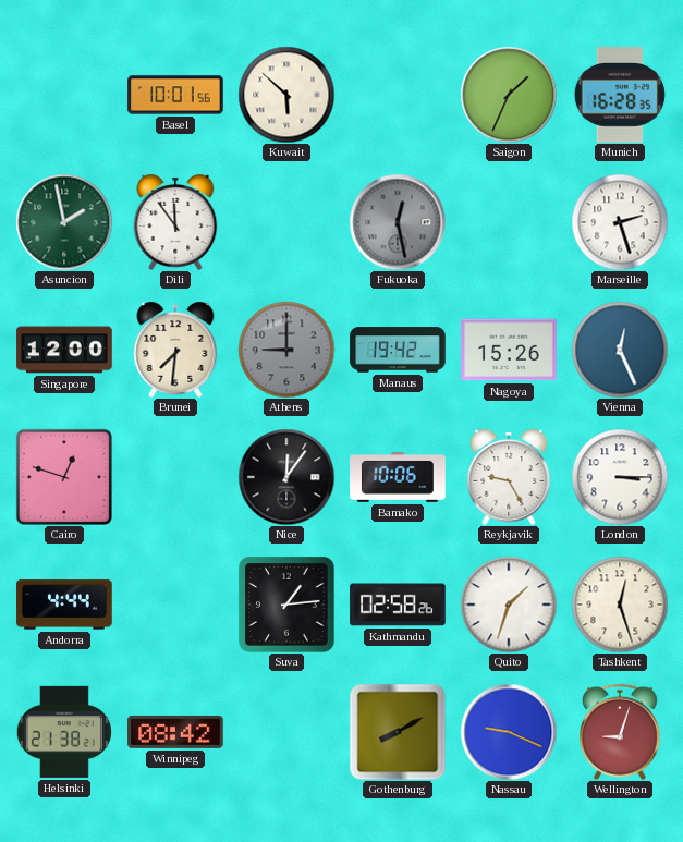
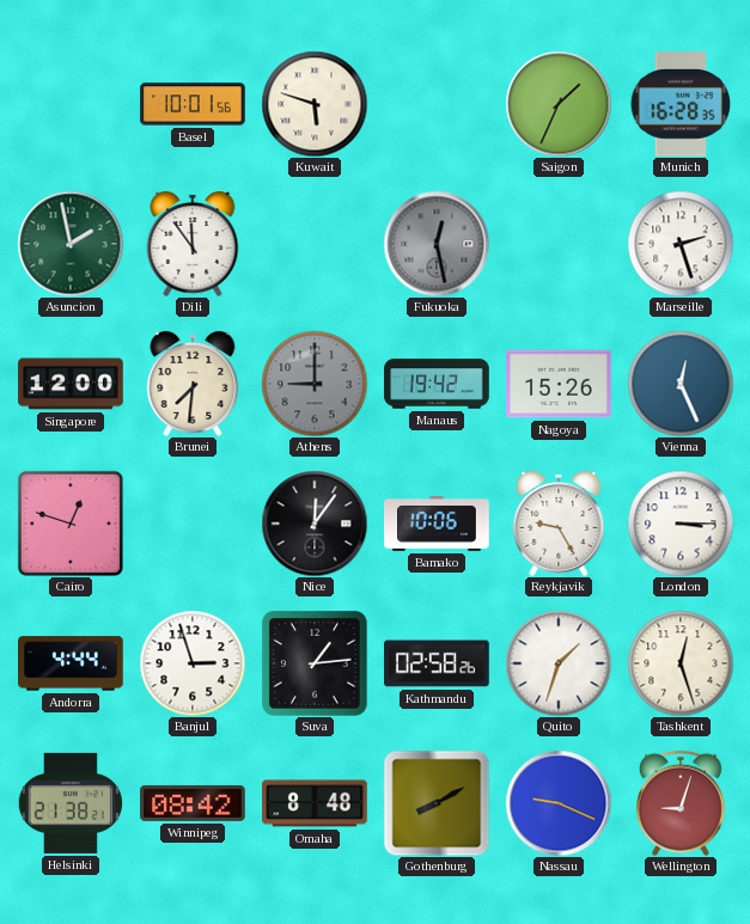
Kuwait: 5:52 -> 5:48 (315, 104)
Banjul: none -> 2:57 (193, 663)
Omaha: none -> 8:48 (315, 803)
